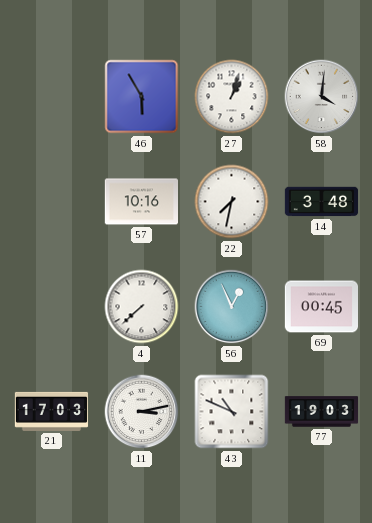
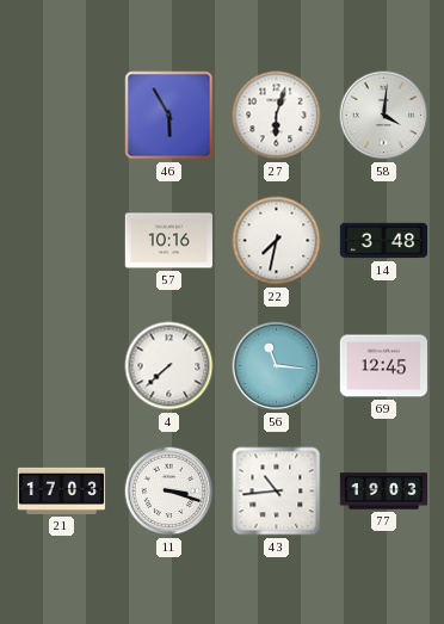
27: 1:03 -> 6:03 (277, 116)
56: 12:56 -> 11:16 (277, 366)
69: 00:45 -> 12:45 (383, 366)
11: 3:13 -> 3:18 (169, 492)
43: 10:49 -> 10:44 (277, 492)
